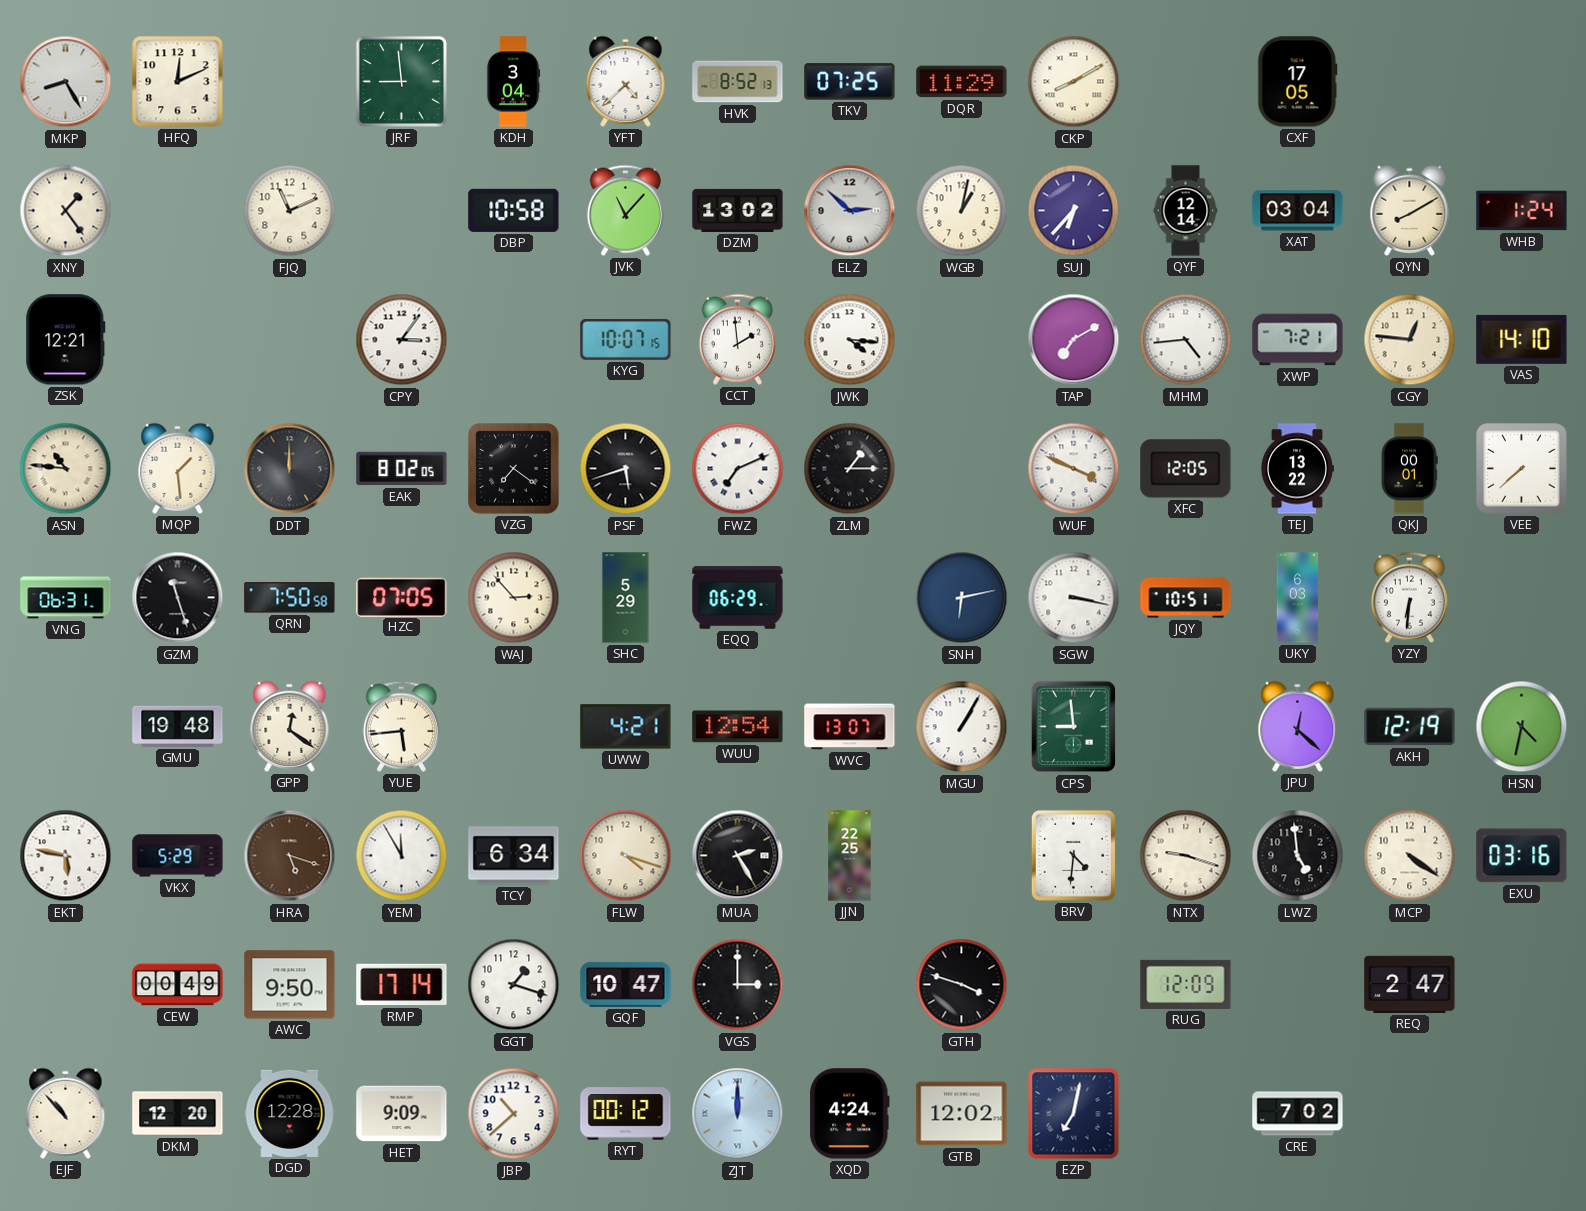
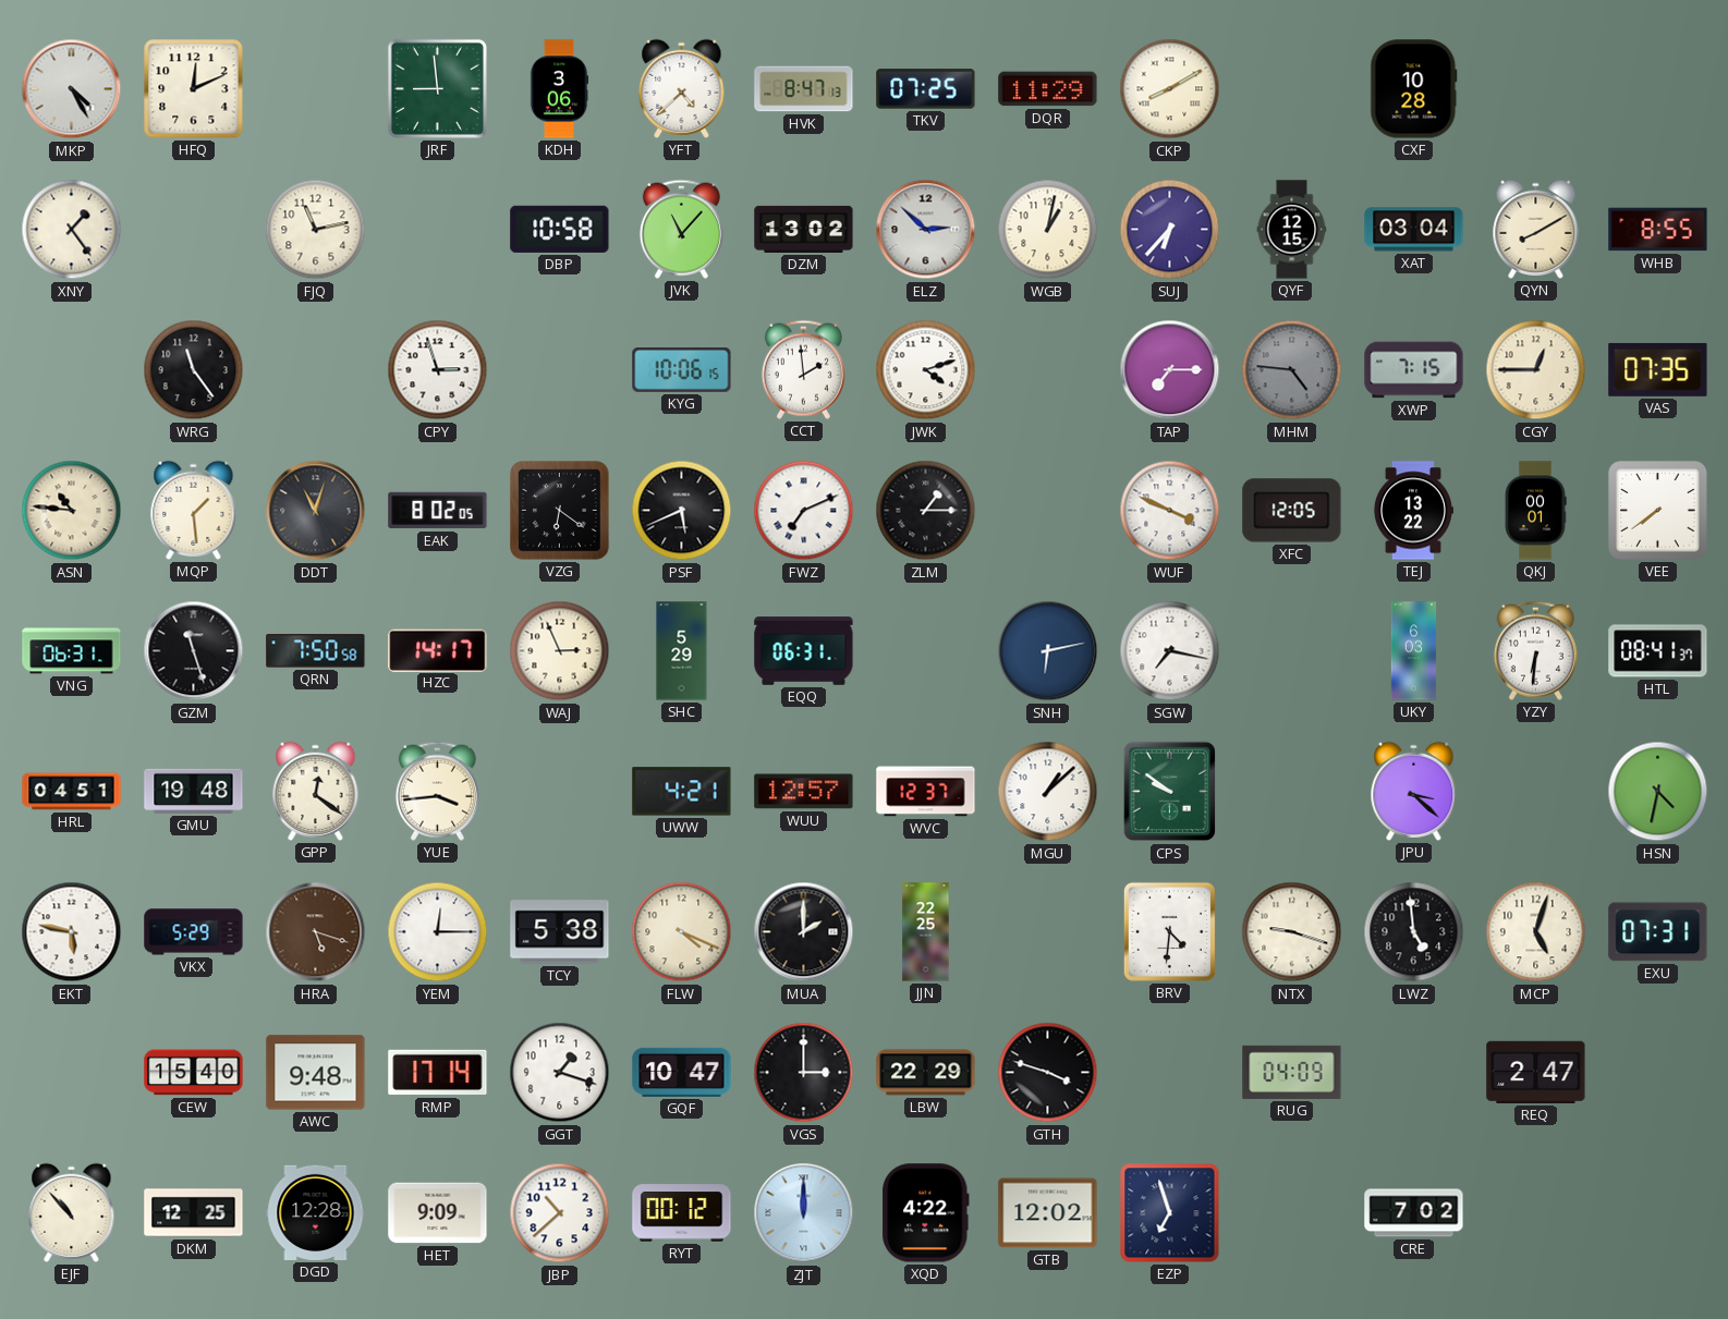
MKP: 8:25 -> 4:25 (72, 89)
KDH: 3:04 -> 3:06 (559, 89)
HVK: 8:52 -> 8:47 (804, 89)
CXF: 17:05 -> 10:28 (1414, 89)
FJQ: 11:11 -> 11:13 (316, 230)
QYF: 12:14 -> 12:15 (1292, 230)
WHB: 1:24 -> 8:55 (1658, 230)
ZSK: 12:21 -> none (66, 340)
WRG: none -> 11:24 (194, 370)
CPY: 3:06 -> 2:57 (438, 370)
KYG: 10:07 -> 10:06 (682, 370)
JWK: 4:16 -> 4:12 (926, 370)
TAP: 7:10 -> 7:15 (1170, 370)
MHM: 4:44 -> 4:46 (1292, 370)
MHM dial: white -> grey (1292, 370)
XWP: 7:21 -> 7:15 (1414, 370)
CGY: 12:46 -> 12:45 (1536, 370)
VAS: 14:10 -> 07:35 (1658, 369)
DDT: 12:00 -> 11:03 (316, 511)
VZG: 7:21 -> 6:21 (560, 511)
PSF: 5:42 -> 5:41 (682, 511)
VEE: 7:38 -> 7:39 (1658, 511)
HZC: 07:05 -> 14:17 (438, 650)
WAJ: 2:53 -> 2:56 (560, 651)
EQQ: 06:29 -> 06:31 (804, 651)
SGW: 3:17 -> 7:17 (1170, 651)
JQY: 10:51 -> none (1186, 598)
HTL: none -> 08:41 (1658, 651)
HRL: none -> 04:51 (72, 792)
YUE: 5:44 -> 3:44 (437, 791)
WUU: 12:54 -> 12:57 (804, 792)
WVC: 13:07 -> 12:37 (926, 792)
MGU: 1:05 -> 1:08 (1048, 792)
CPS: 8:59 -> 9:51 (1169, 792)
JPU: 12:22 -> 3:22 (1414, 791)
AKH: 12:19 -> none (1410, 727)
YEM: 11:55 -> 12:15 (438, 932)
TCY: 6:34 -> 5:38 (560, 932)
FLW: 4:18 -> 4:19 (682, 932)
MUA: 2:25 -> 2:00 (804, 932)
MCP: 4:21 -> 5:03 (1536, 932)
EXU: 03:16 -> 07:31 (1658, 932)
CEW: 00:49 -> 15:40 (194, 1073)
AWC: 9:50 -> 9:48 (316, 1073)
LBW: none -> 22:29 (926, 1073)
RUG: 12:09 -> 04:09 (1292, 1072)
DKM: 12:20 -> 12:25 (194, 1213)
XQD: 4:24 -> 4:22 (926, 1213)
EZP: 7:02 -> 6:57 (1170, 1213)
